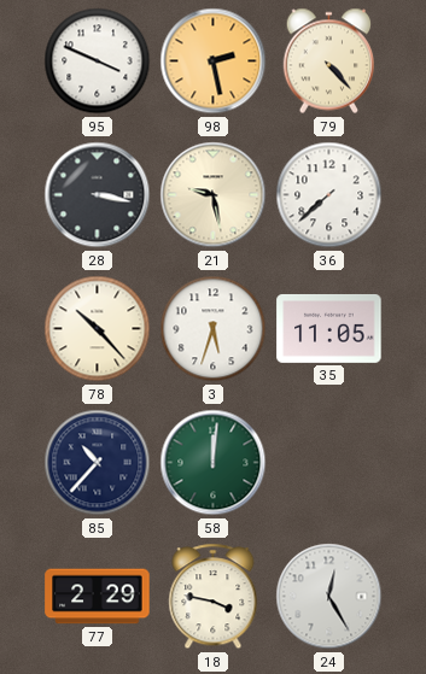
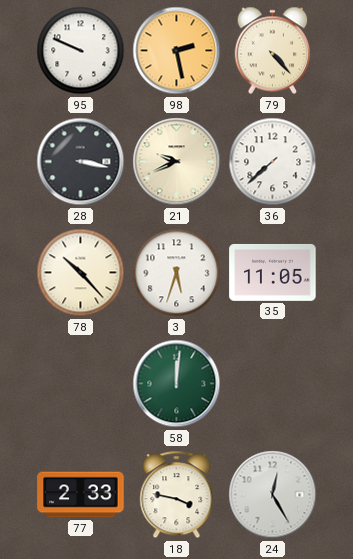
95: 3:49 -> 9:49 (81, 51)
21: 9:28 -> 9:41 (177, 162)
85: 10:37 -> none (98, 463)
77: 2:29 -> 2:33 (81, 495)
